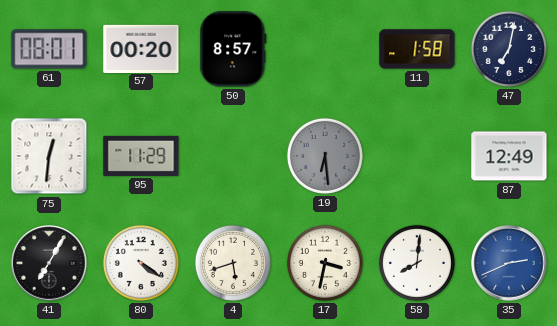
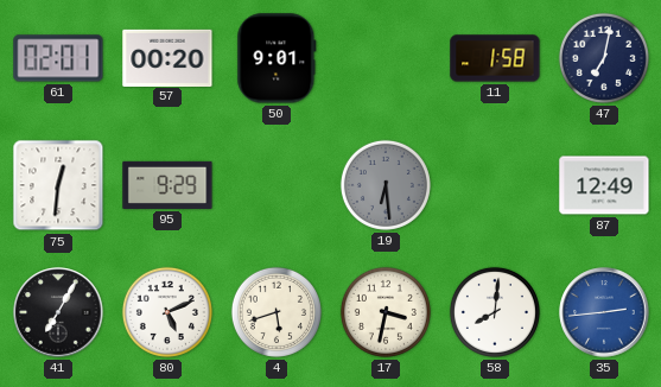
61: 08:01 -> 02:01 (58, 58)
50: 8:57 -> 9:01 (277, 58)
95: 11:29 -> 9:29 (167, 185)
80: 4:21 -> 5:11 (167, 312)
35: 2:41 -> 2:44 (604, 312)
